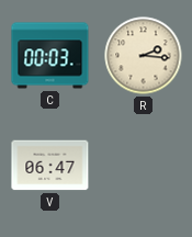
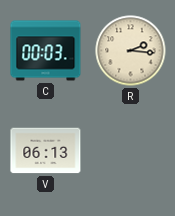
V: 06:47 -> 06:13 (46, 151)
